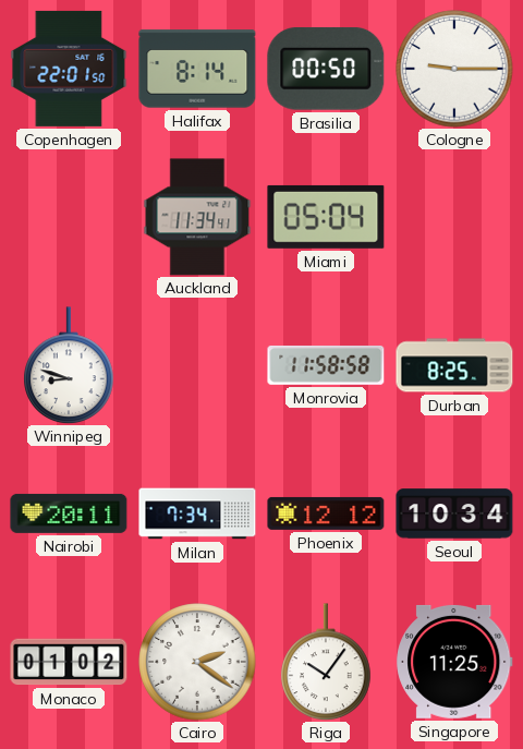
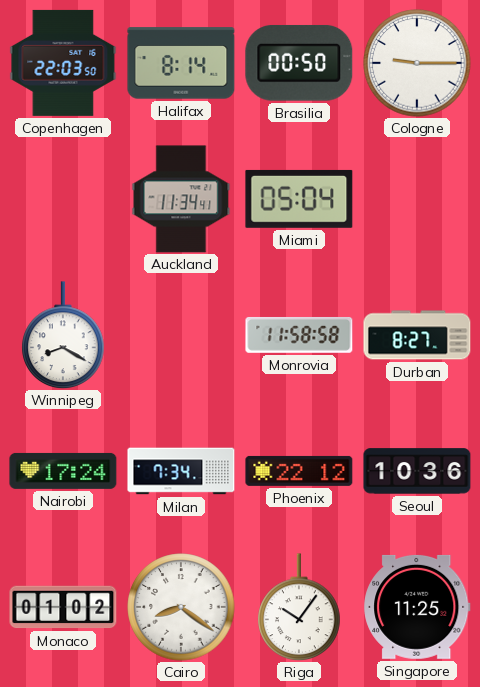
Copenhagen: 22:01 -> 22:03 (63, 63)
Winnipeg: 8:48 -> 8:20 (63, 335)
Durban: 8:25 -> 8:27 (417, 335)
Nairobi: 20:11 -> 17:24 (63, 471)
Phoenix: 12:12 -> 22:12 (299, 471)
Seoul: 10:34 -> 10:36 (417, 471)
Cairo: 2:21 -> 8:21 (181, 607)
